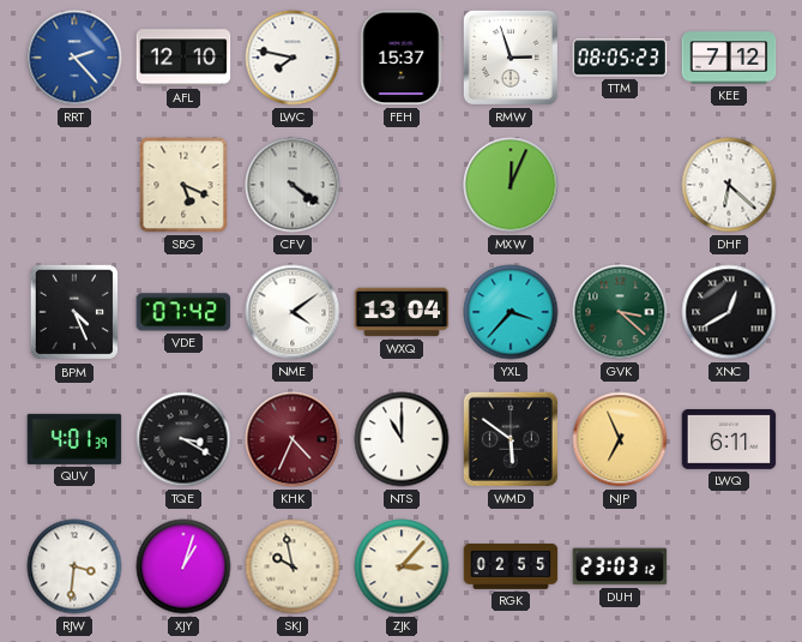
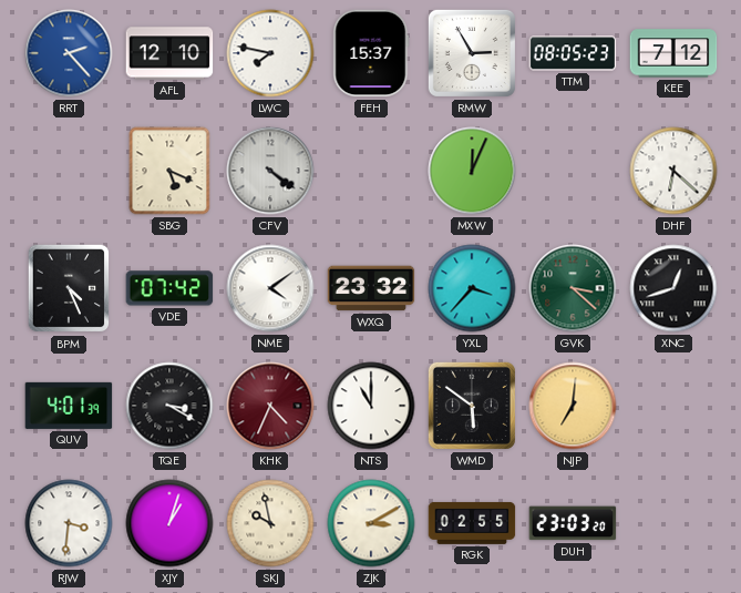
RMW: 2:57 -> 2:55 (472, 53)
WXQ: 13:04 -> 23:32 (371, 288)
XNC: 12:40 -> 12:42 (673, 288)
NJP: 6:56 -> 7:01 (573, 406)
LWQ: 6:11 -> none (729, 440)
ZJK: 3:07 -> 3:10 (371, 523)
DUH: 23:03:12 -> 23:03:20 (573, 523)
